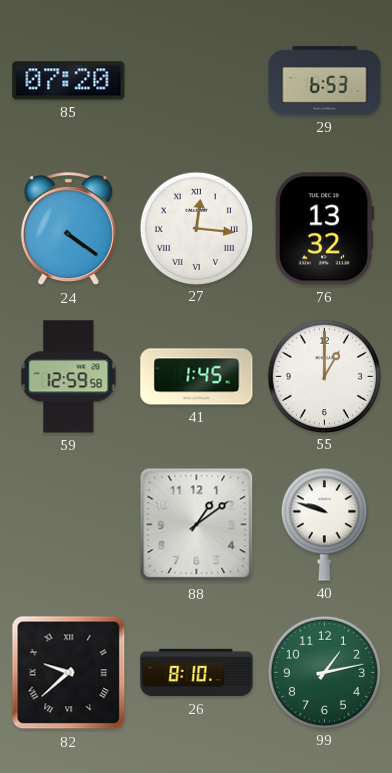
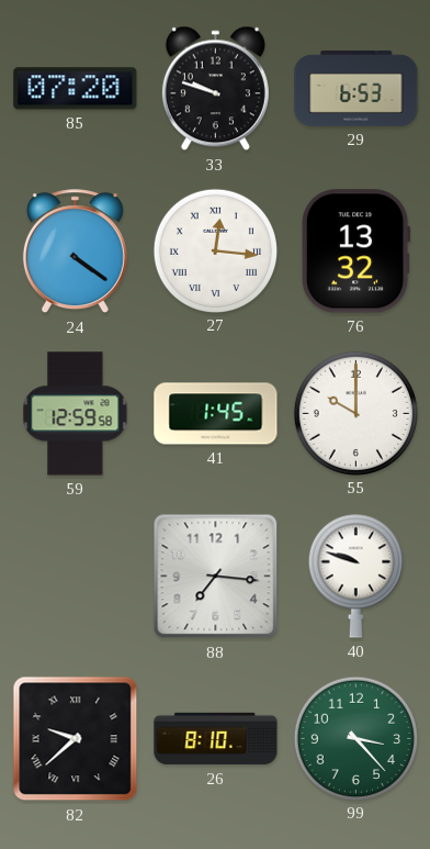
33: none -> 9:48 (215, 89)
55: 1:00 -> 10:00 (355, 413)
88: 1:09 -> 7:16 (216, 577)
99: 1:13 -> 3:23 (355, 738)
